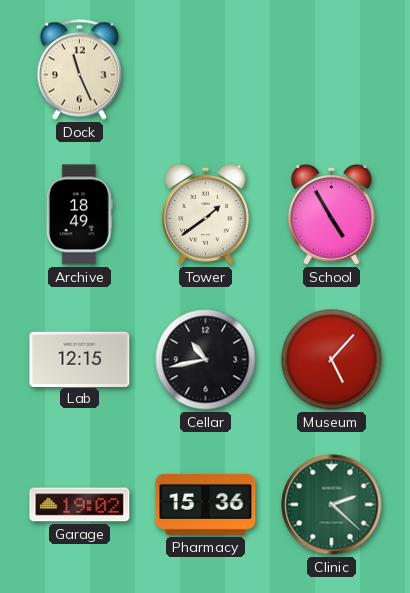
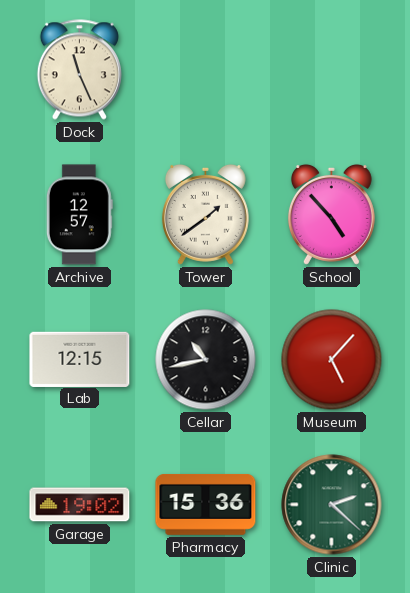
Archive: 18:49 -> 12:57 (79, 215)
School: 4:55 -> 4:53 (331, 214)
